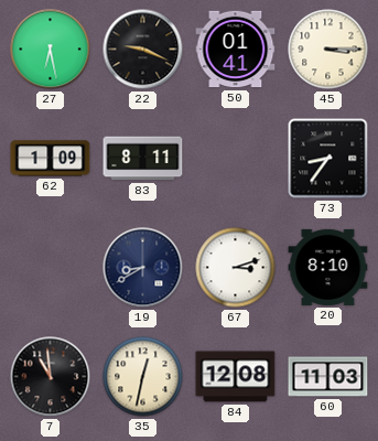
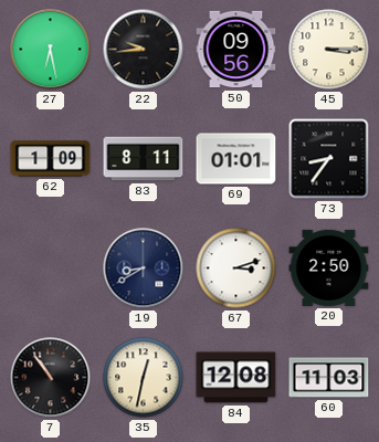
22: 9:19 -> 9:44 (144, 50)
50: 01:41 -> 09:56 (236, 50)
69: none -> 01:01 (236, 159)
20: 8:10 -> 2:50 (329, 267)
7: 10:59 -> 10:54 (51, 378)
